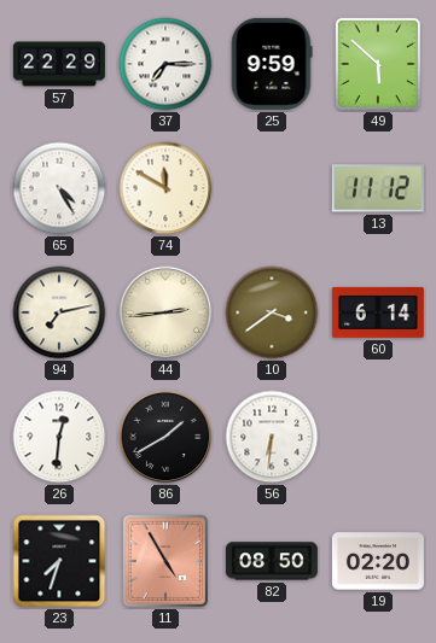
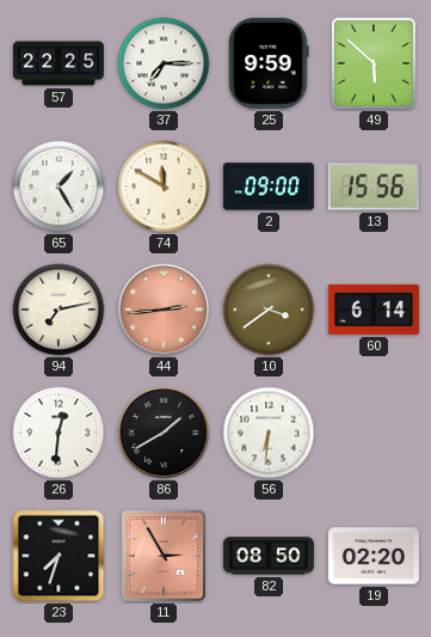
57: 22:29 -> 22:25 (59, 63)
65: 4:25 -> 1:25 (59, 186)
2: none -> 09:00 (269, 186)
13: 11:12 -> 15:56 (374, 186)
44 dial: cream -> salmon (164, 310)
11: 4:55 -> 2:55 (162, 556)
